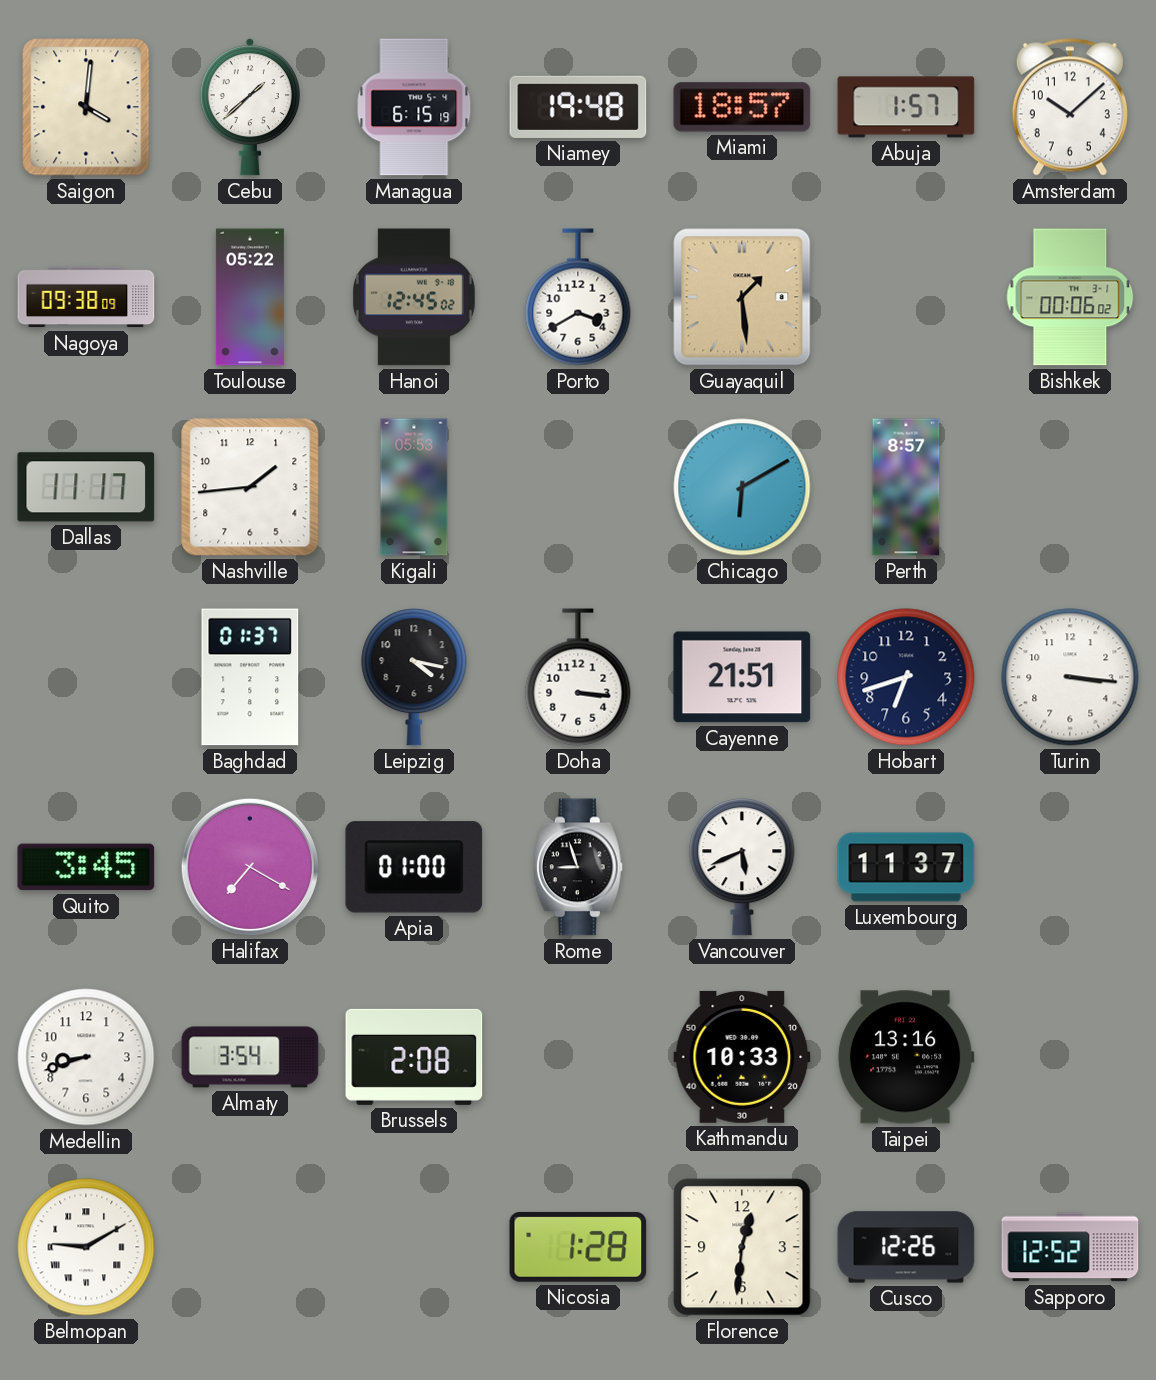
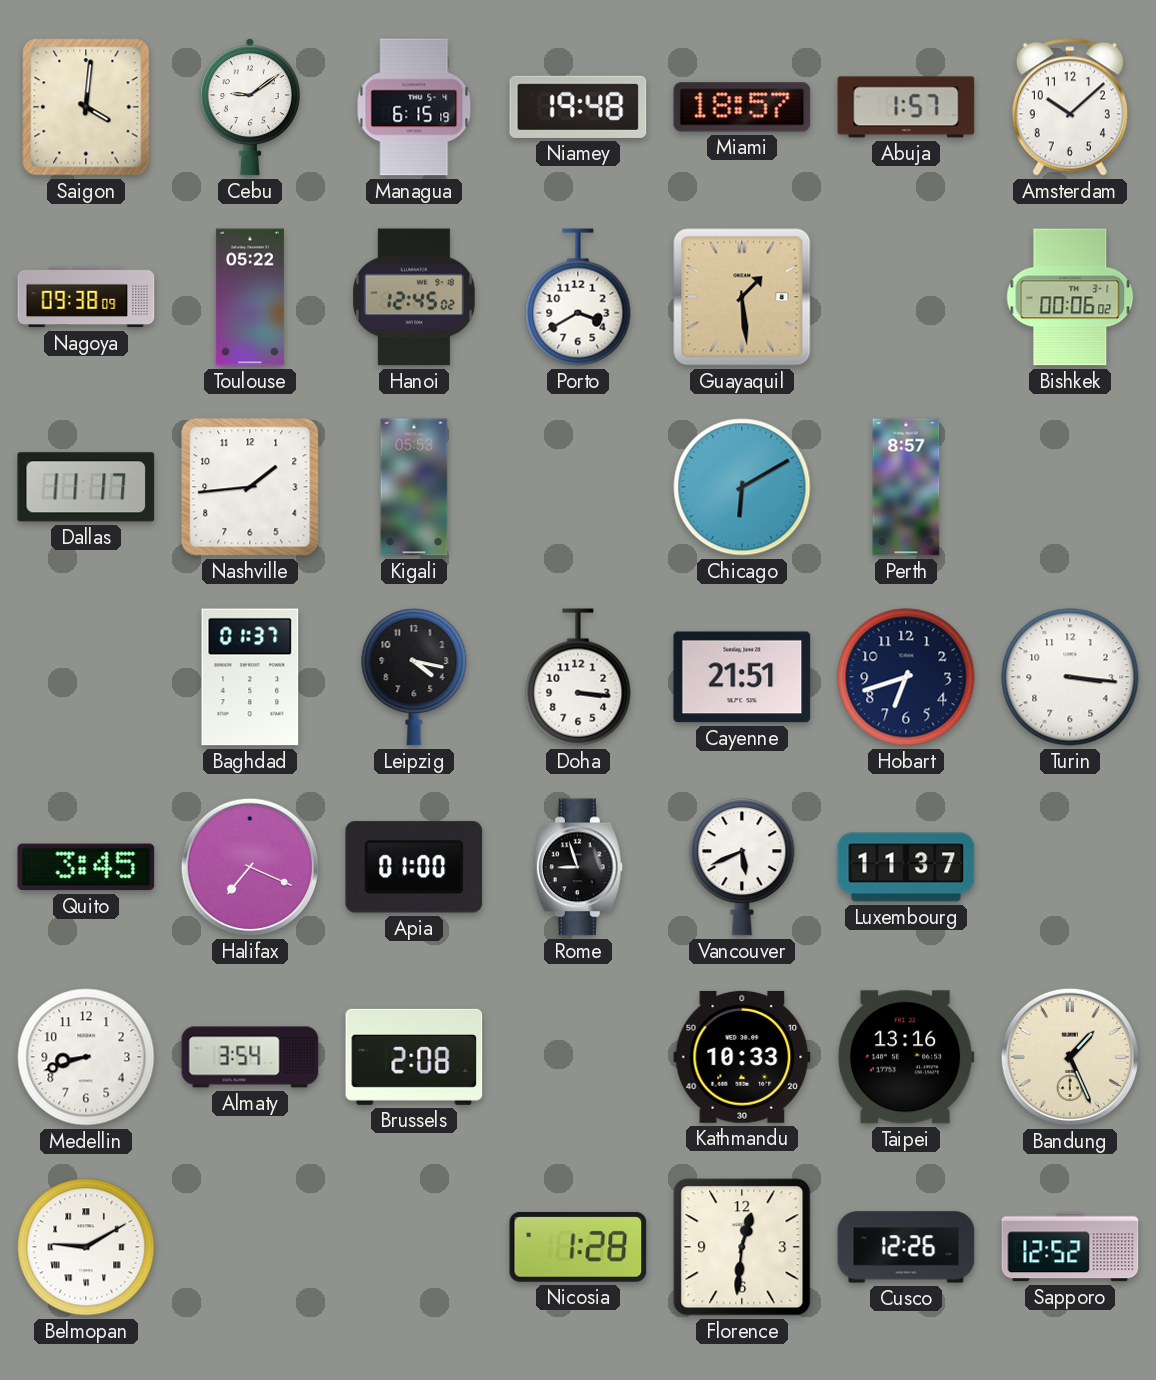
Cebu: 1:38 -> 9:09 (250, 107)
Halifax: 7:20 -> 7:19 (250, 867)
Bandung: none -> 1:26 (1070, 1057)
